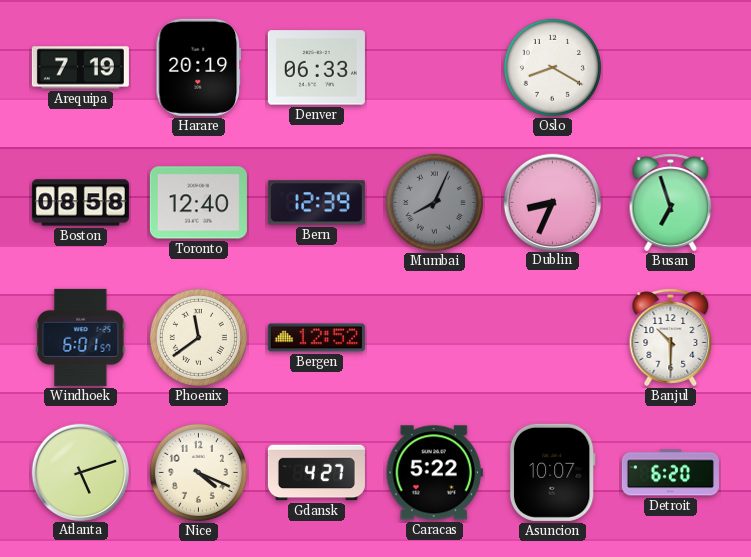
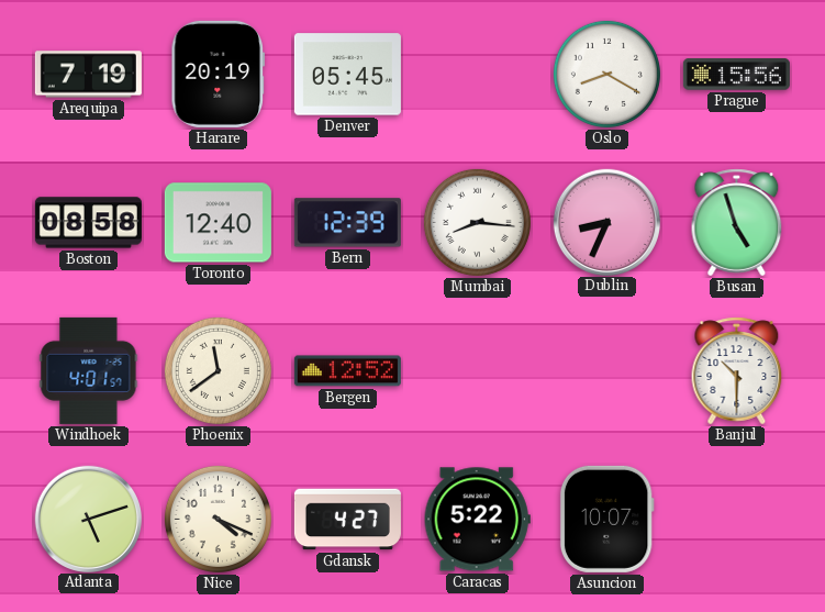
Denver: 06:33 -> 05:45 (347, 75)
Prague: none -> 15:56 (736, 75)
Mumbai: 8:04 -> 8:16 (477, 222)
Mumbai dial: grey -> white (477, 222)
Busan: 6:57 -> 4:57 (737, 223)
Windhoek: 6:01 -> 4:01 (89, 370)
Detroit: 6:20 -> none (670, 473)
